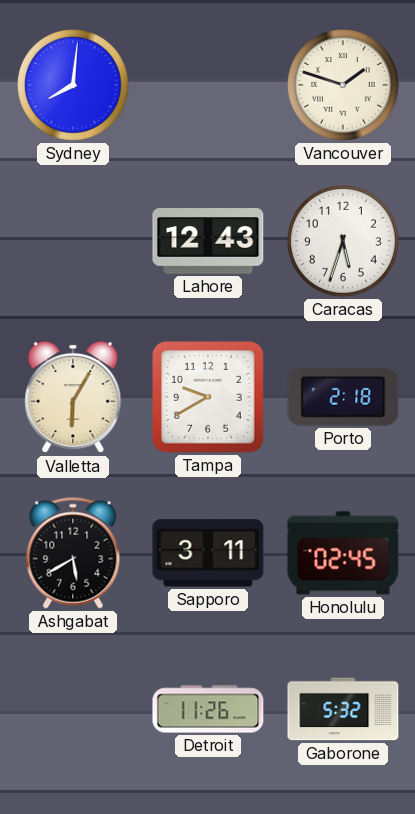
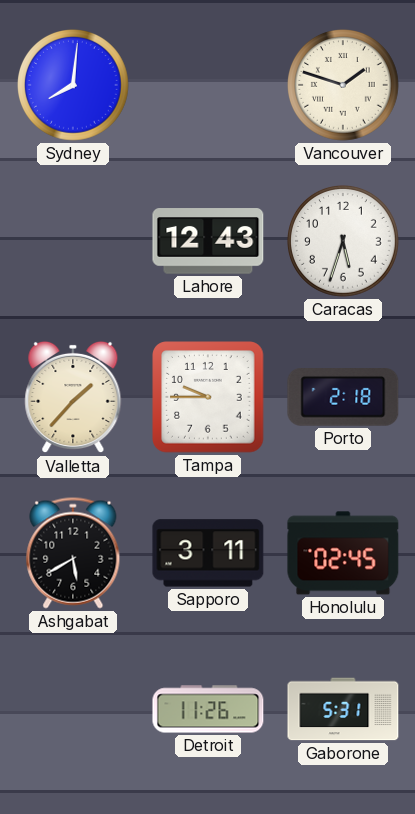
Valletta: 6:05 -> 1:37 (73, 397)
Tampa: 9:40 -> 9:45 (208, 397)
Gaborone: 5:32 -> 5:31 (343, 709)
